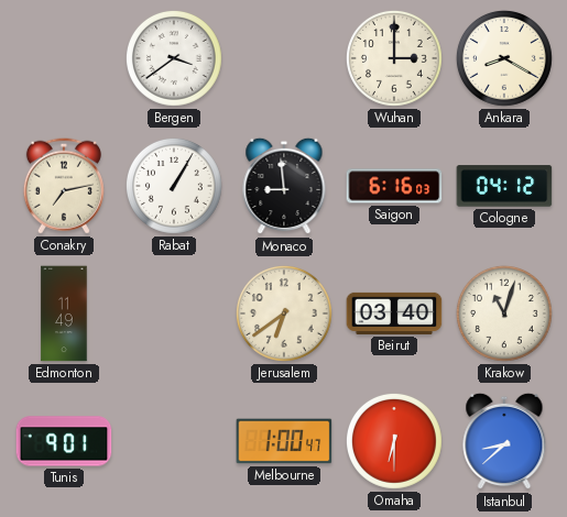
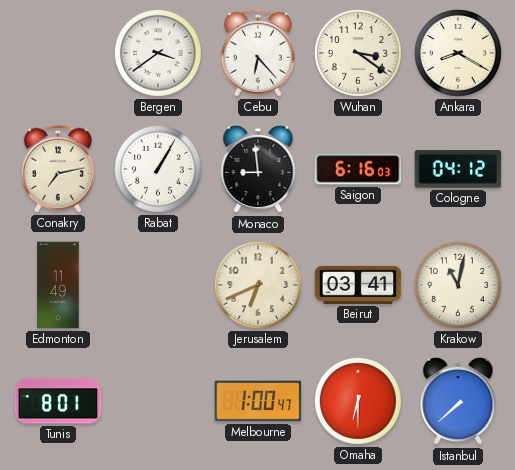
Cebu: none -> 6:23 (258, 53)
Wuhan: 3:00 -> 3:21 (358, 53)
Jerusalem: 6:39 -> 6:41 (258, 285)
Beirut: 03:40 -> 03:41 (358, 285)
Krakow: 11:03 -> 11:02 (458, 285)
Tunis: 9:01 -> 8:01 (58, 401)
Istanbul: 8:38 -> 7:38 (458, 401)
